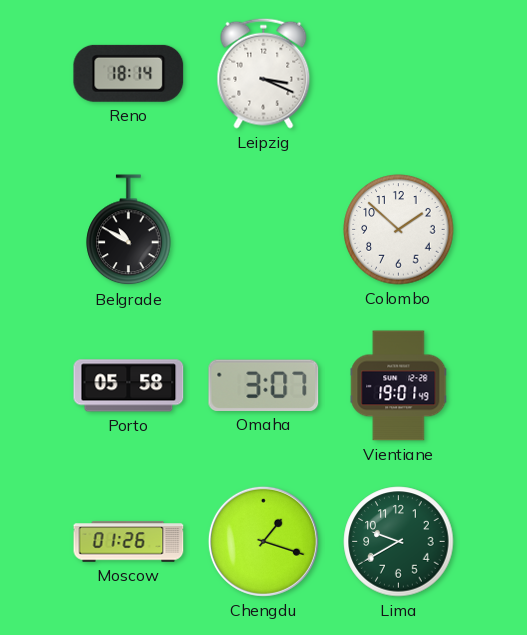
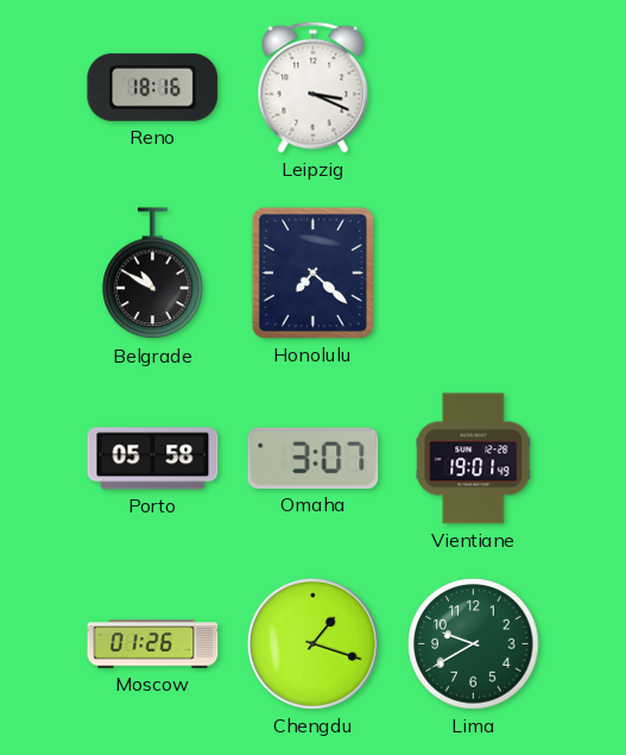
Reno: 18:14 -> 18:16 (153, 87)
Honolulu: none -> 7:22 (312, 272)
Colombo: 1:52 -> none (399, 230)
